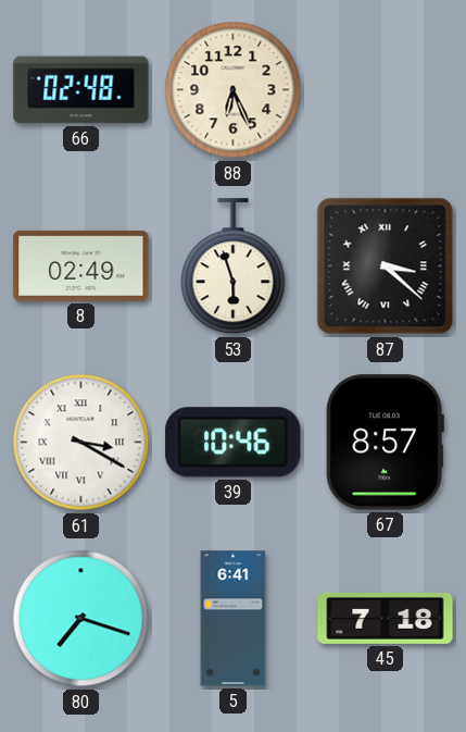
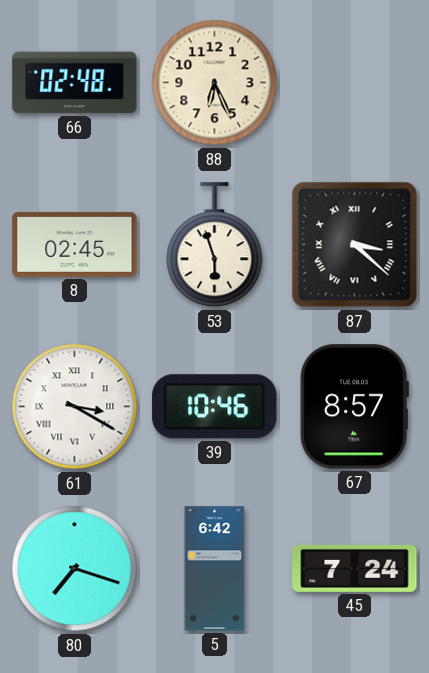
8: 02:49 -> 02:45 (75, 244)
5: 6:41 -> 6:42 (215, 569)
45: 7:18 -> 7:24 (355, 568)
